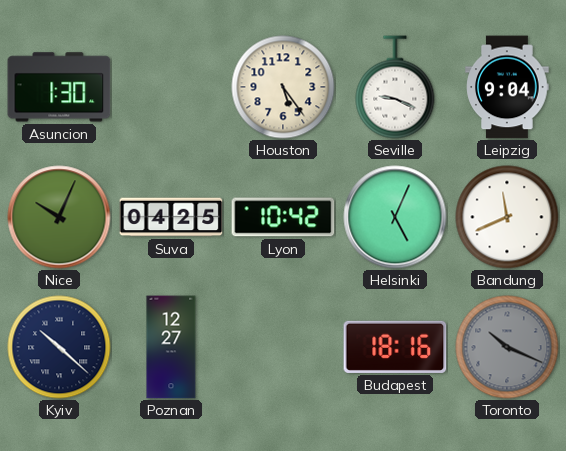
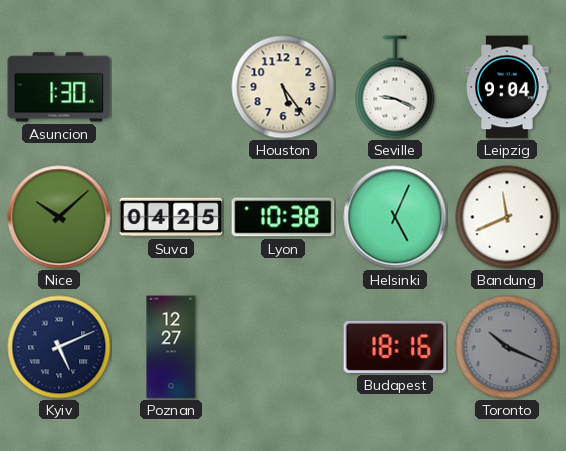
Nice: 10:04 -> 10:08 (59, 217)
Lyon: 10:42 -> 10:38 (283, 217)
Kyiv: 10:22 -> 5:11 (59, 347)
